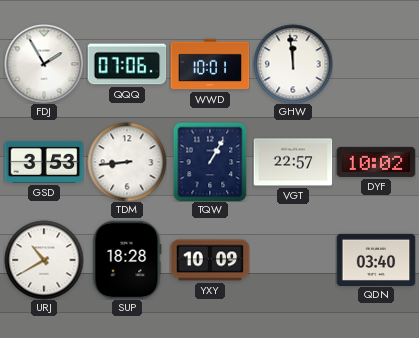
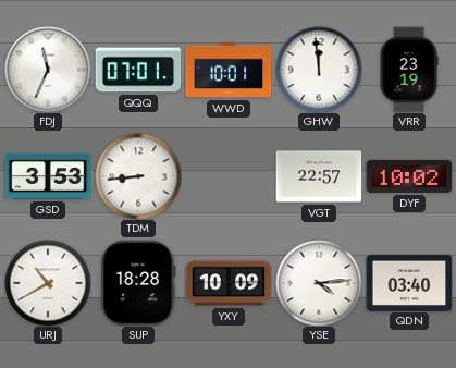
FDJ: 1:55 -> 11:34 (48, 70)
QQQ: 07:06 -> 07:01 (138, 70)
VRR: none -> 23:19 (409, 70)
TQW: 1:05 -> none (210, 162)
YSE: none -> 4:14 (319, 283)
